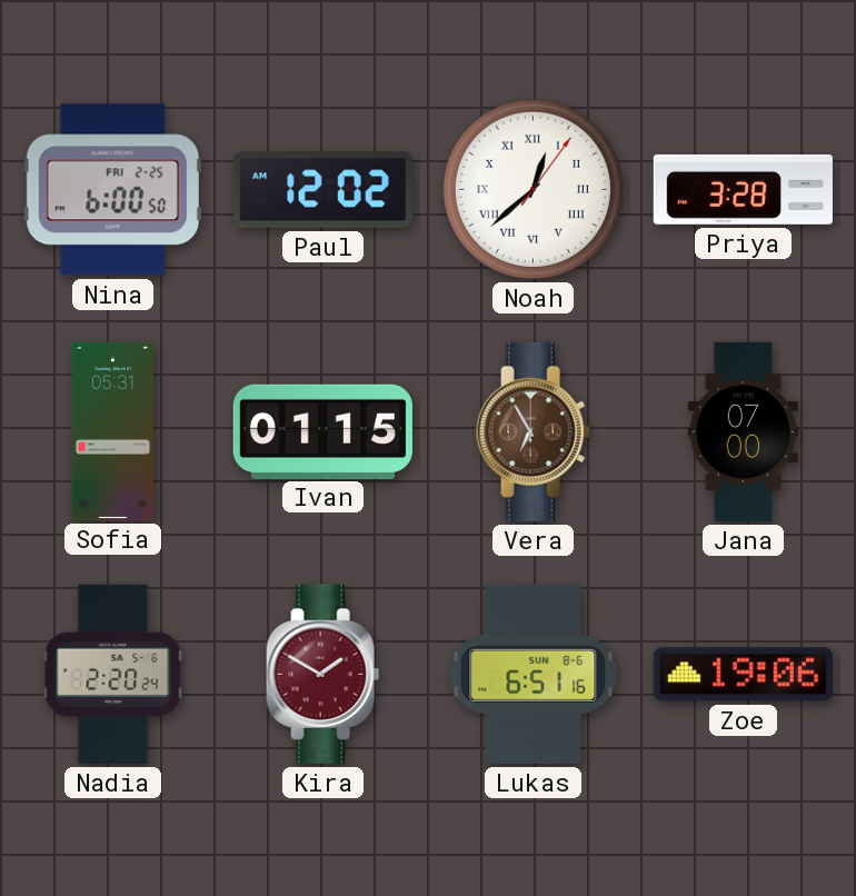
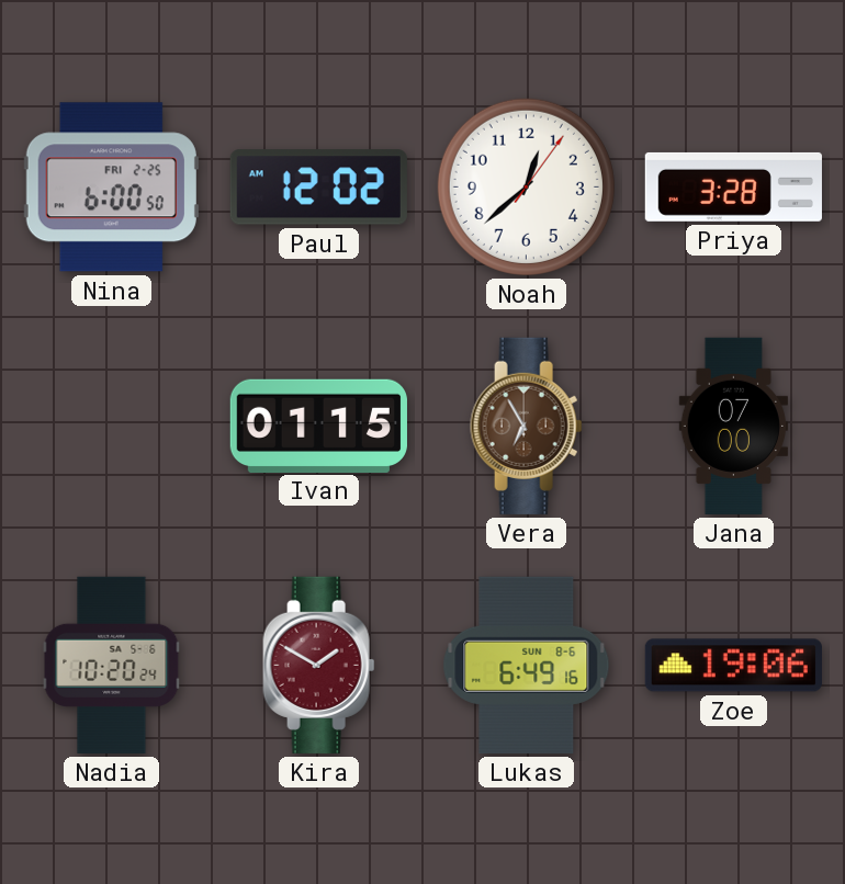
Noah numerals: Roman -> Arabic (526, 186)
Sofia: 05:31 -> none (113, 431)
Nadia: 2:20 -> 10:20 (112, 665)
Lukas: 6:51 -> 6:49 (527, 665)
